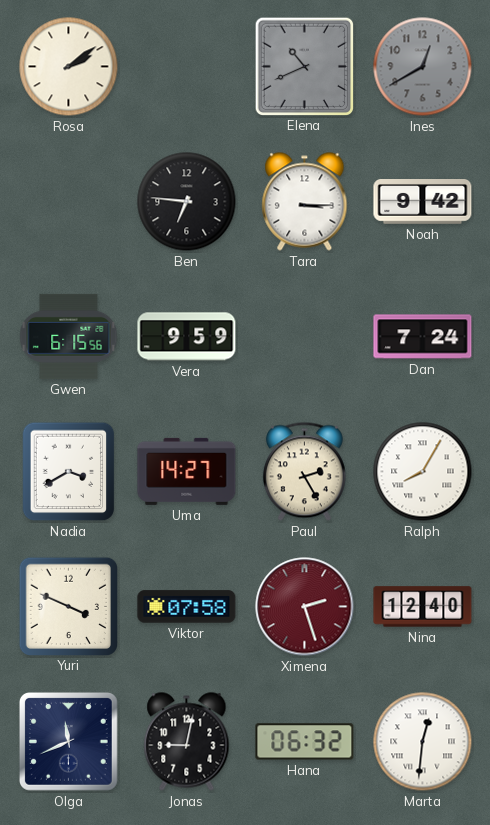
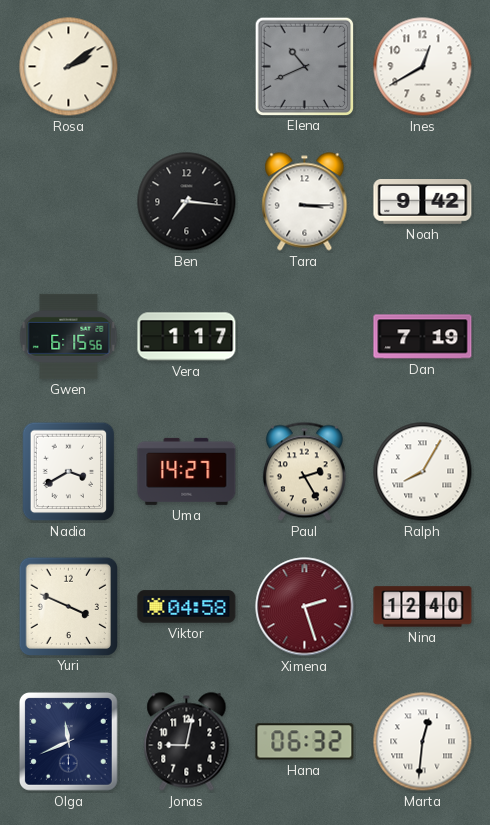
Ines dial: grey -> white (423, 67)
Ben: 6:46 -> 7:16 (187, 202)
Vera: 9:59 -> 1:17 (187, 337)
Dan: 7:24 -> 7:19 (423, 337)
Viktor: 07:58 -> 04:58 (187, 607)
